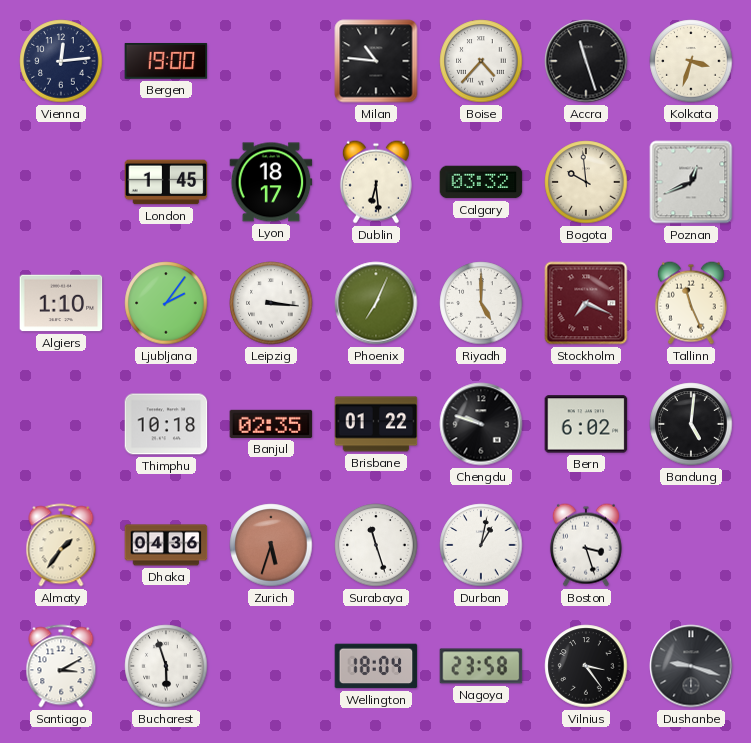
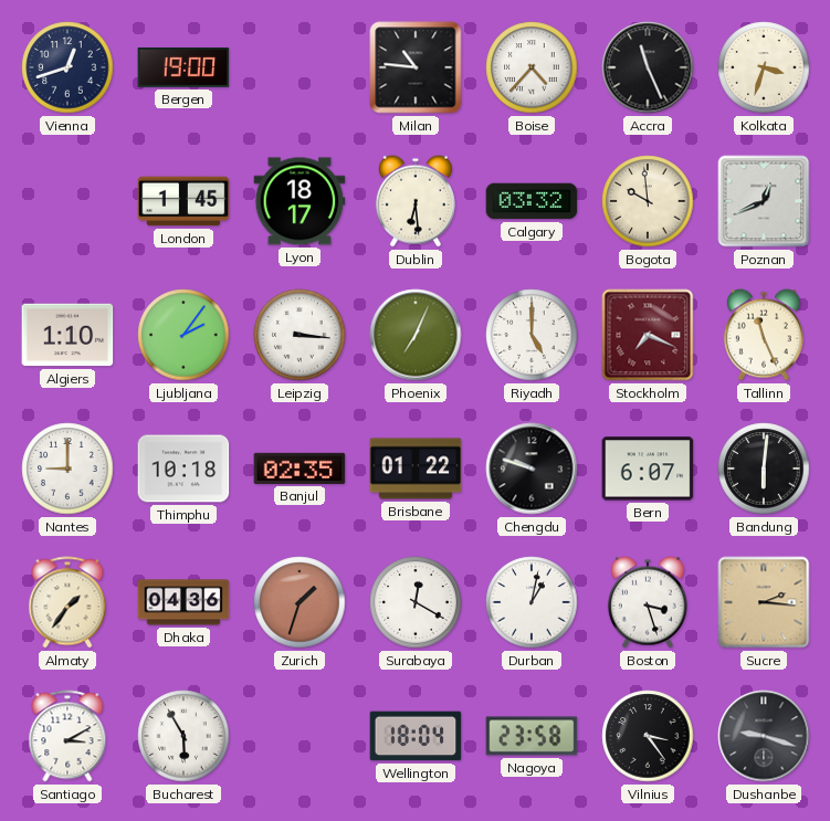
Vienna: 12:14 -> 12:42 (67, 67)
Accra: 11:27 -> 11:26 (648, 67)
Nantes: none -> 9:00 (67, 469)
Bern: 6:02 -> 6:07 (648, 469)
Bandung: 5:01 -> 6:01 (764, 469)
Zurich: 5:33 -> 1:33 (300, 602)
Surabaya: 11:27 -> 12:20 (416, 602)
Sucre: none -> 2:16 (764, 602)
Bucharest: 5:57 -> 5:55 (183, 736)
